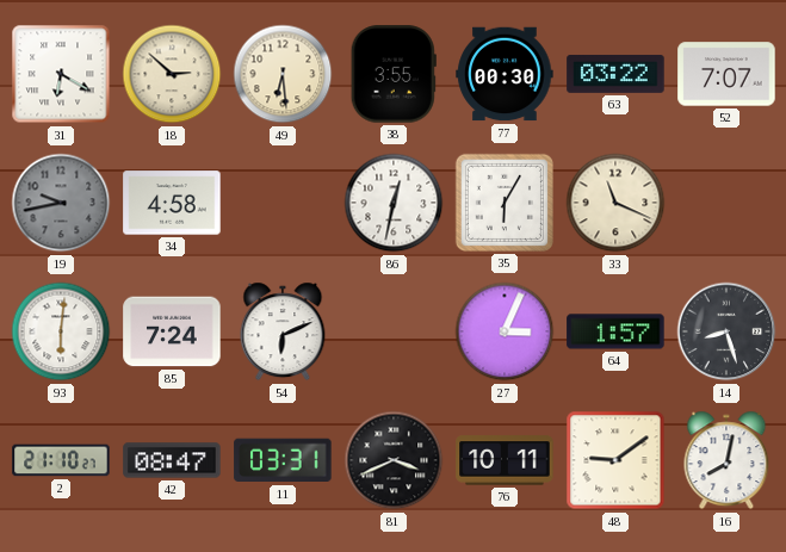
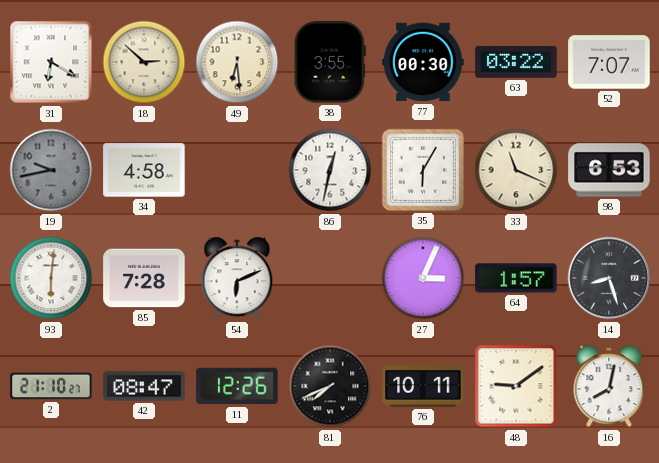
98: none -> 6:53 (609, 170)
85: 7:24 -> 7:28 (144, 278)
11: 03:31 -> 12:26 (237, 386)
81: 3:41 -> 7:41 (330, 386)
